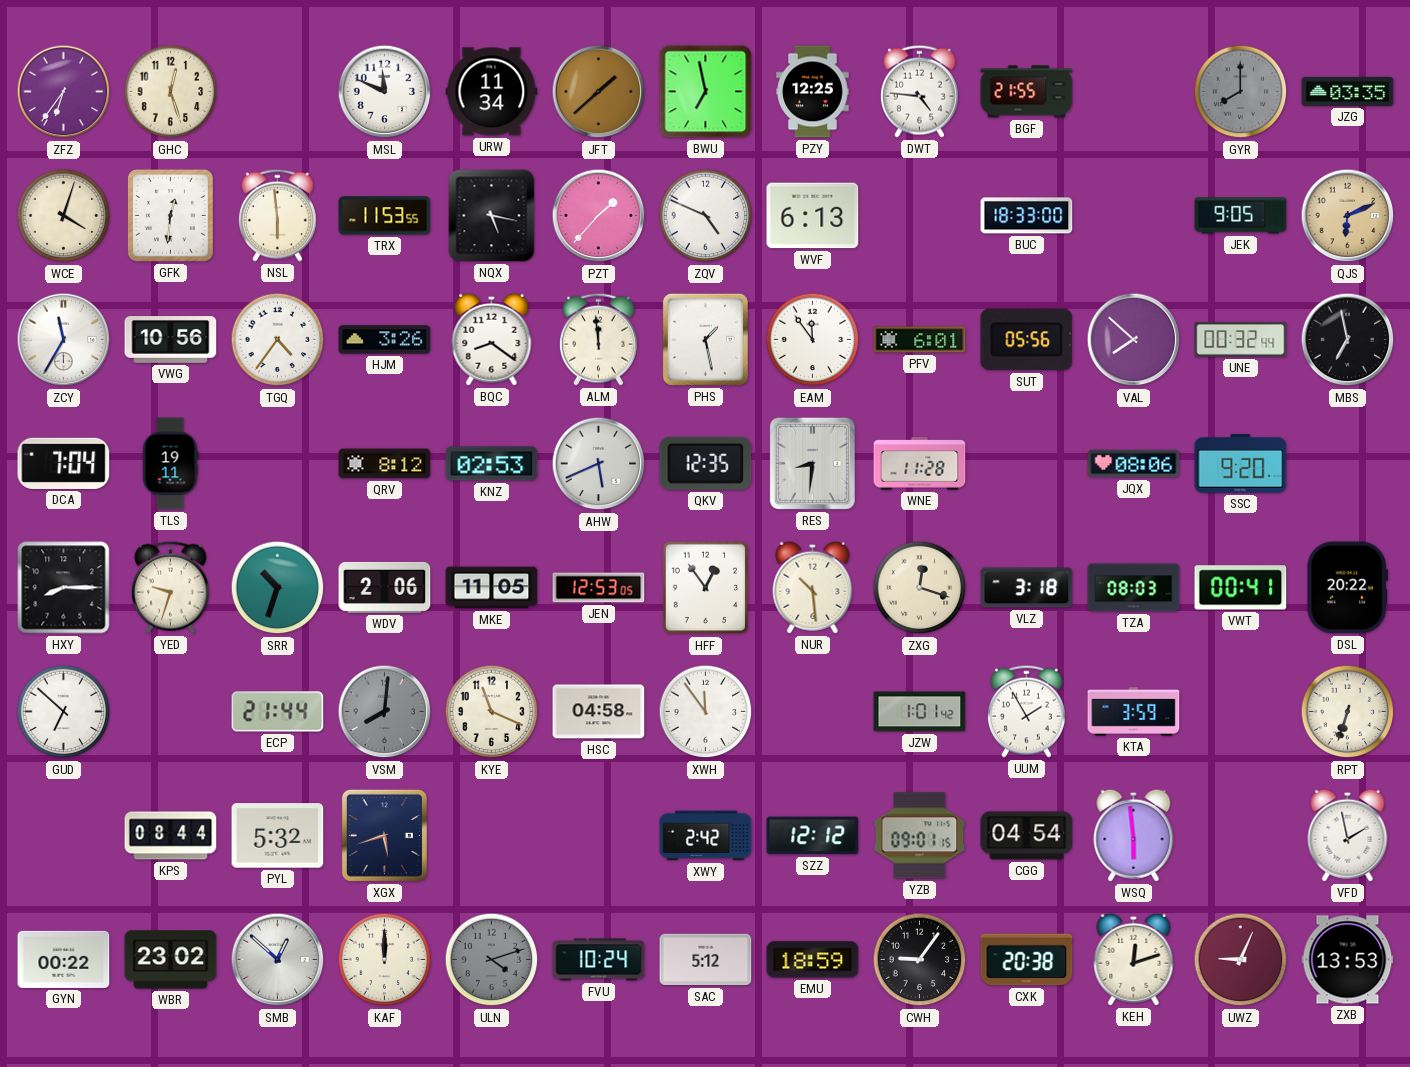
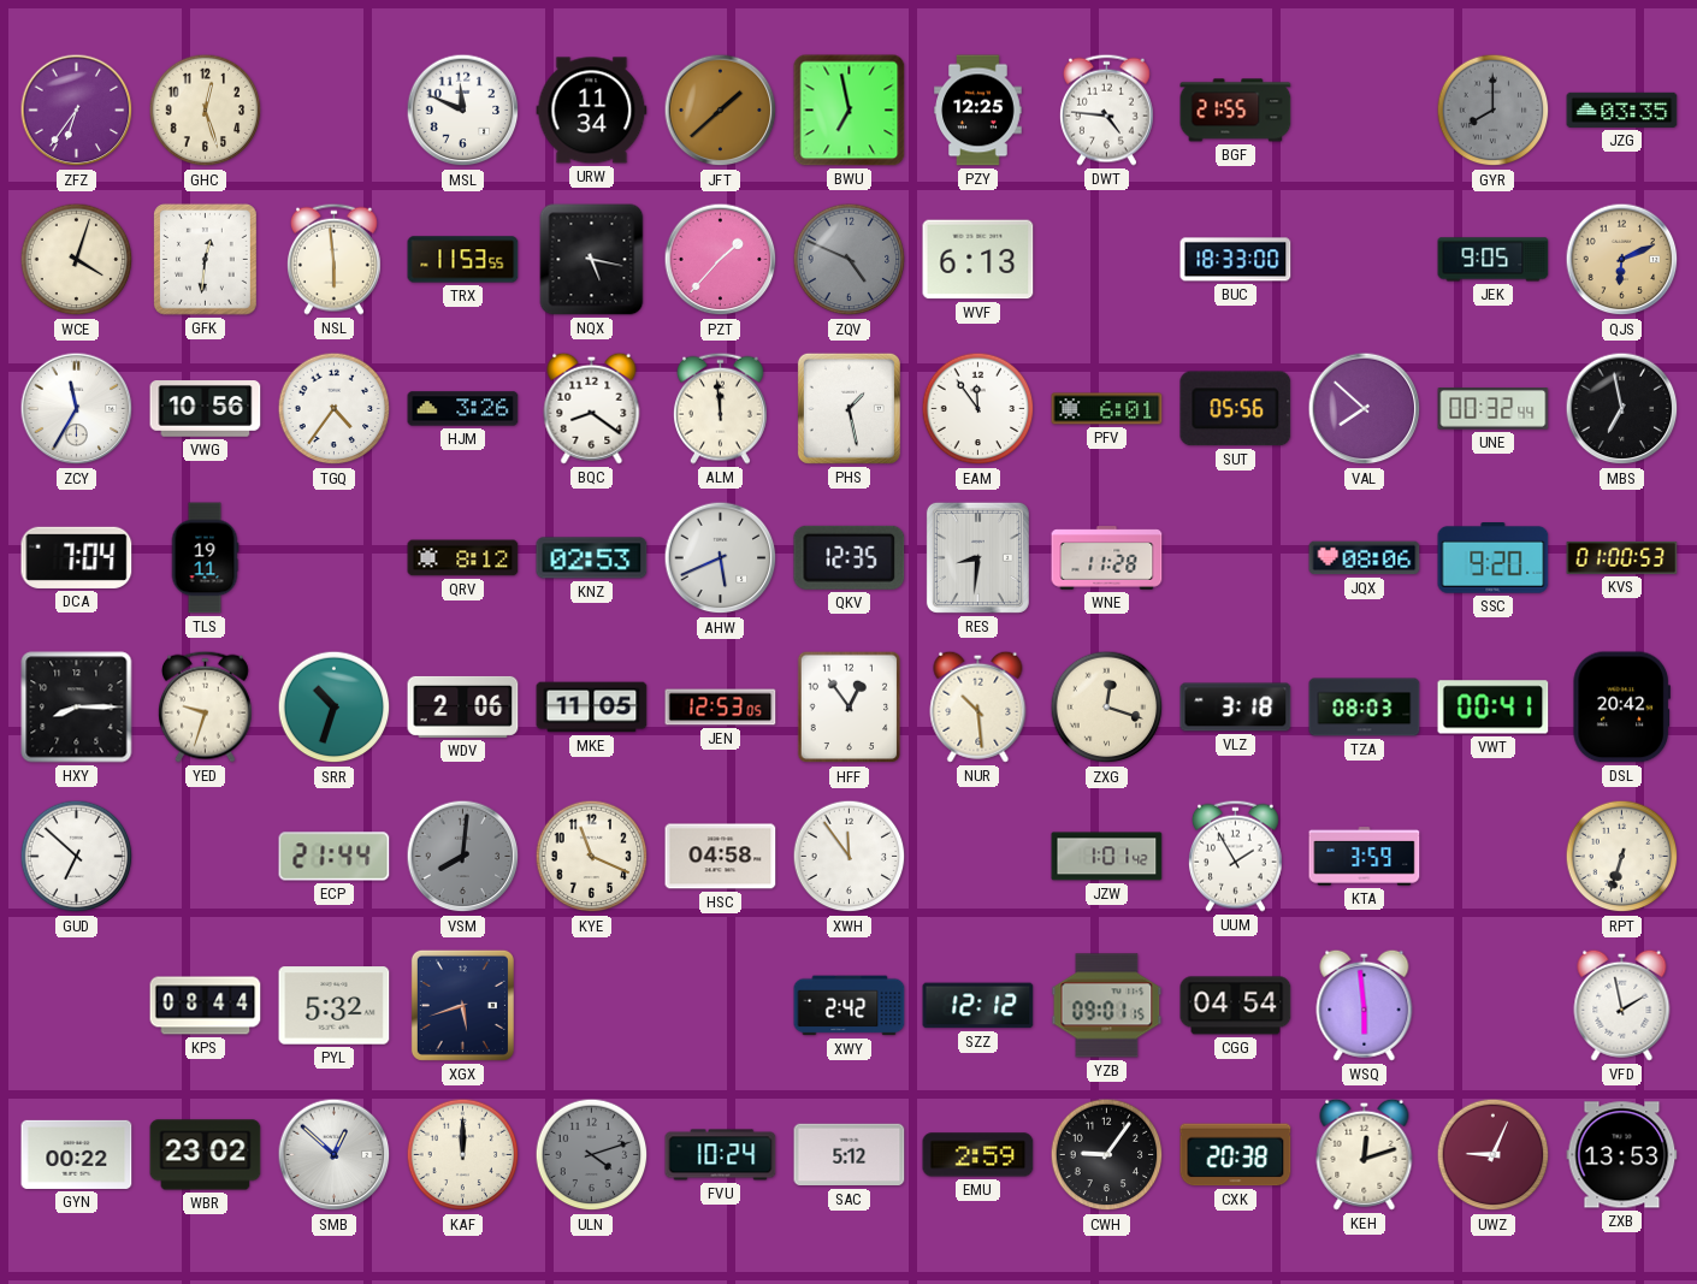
ZQV dial: white -> grey (850, 260)
KVS: none -> 01:00 (1622, 557)
DSL: 20:22 -> 20:42 (1621, 708)
EMU: 18:59 -> 2:59 (978, 1155)
